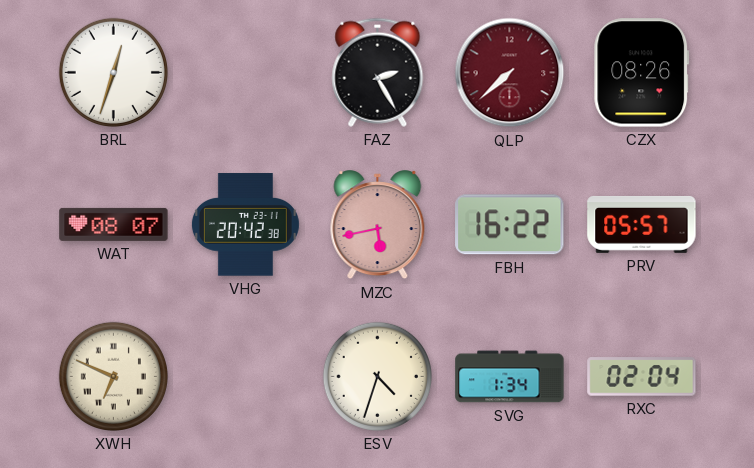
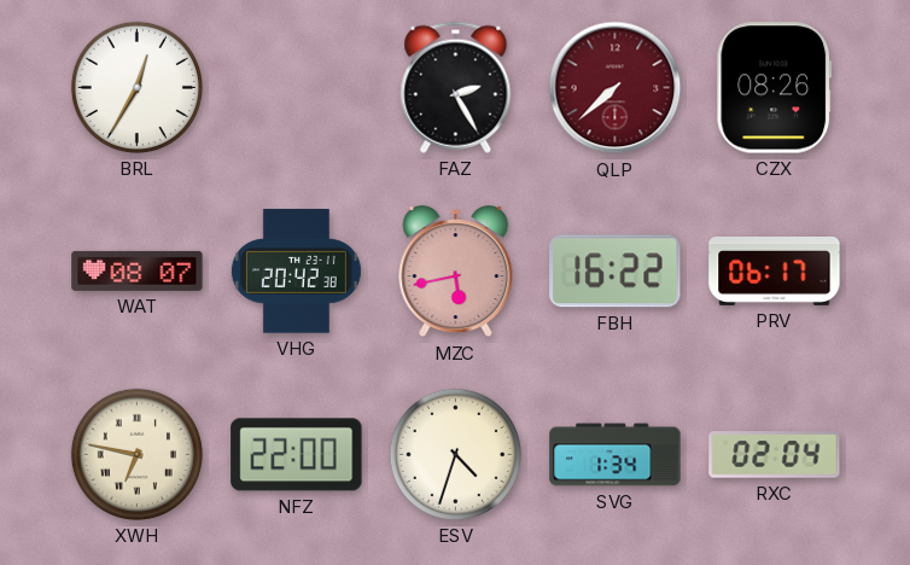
BRL: 12:33 -> 12:35 (136, 87)
PRV: 05:57 -> 06:17 (775, 270)
XWH: 6:49 -> 6:47 (136, 454)
NFZ: none -> 22:00 (297, 455)
